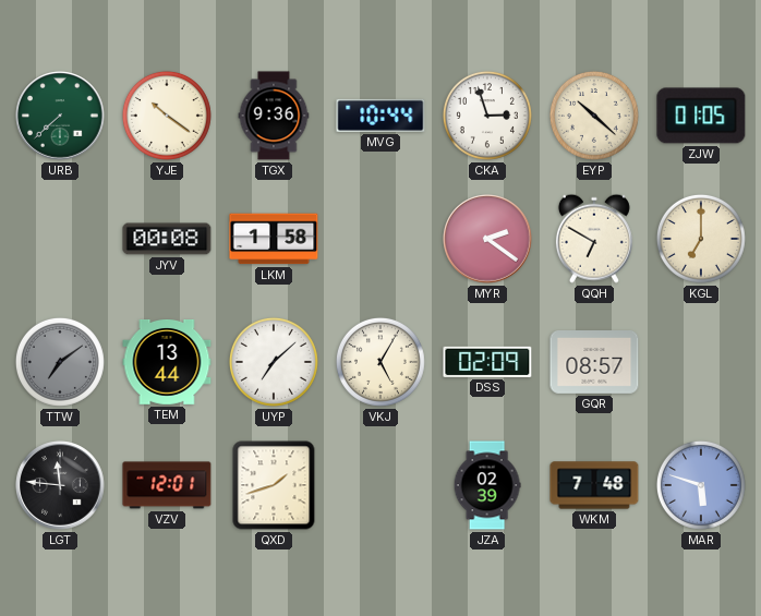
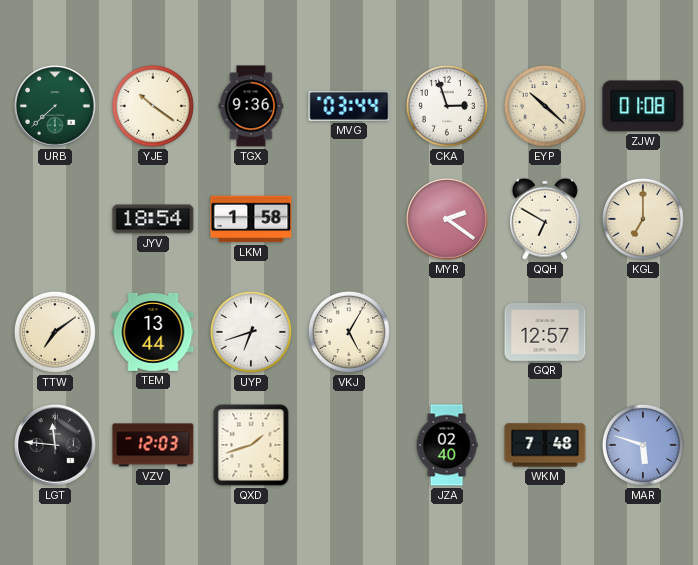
MVG: 10:44 -> 03:44 (349, 106)
ZJW: 01:05 -> 01:08 (643, 106)
JYV: 00:08 -> 18:54 (153, 219)
TTW dial: grey -> cream (55, 332)
UYP: 7:08 -> 6:42 (251, 332)
DSS: 02:09 -> none (487, 362)
GQR: 08:57 -> 12:57 (545, 333)
VZV: 12:01 -> 12:03 (153, 445)
JZA: 02:39 -> 02:40 (447, 445)
